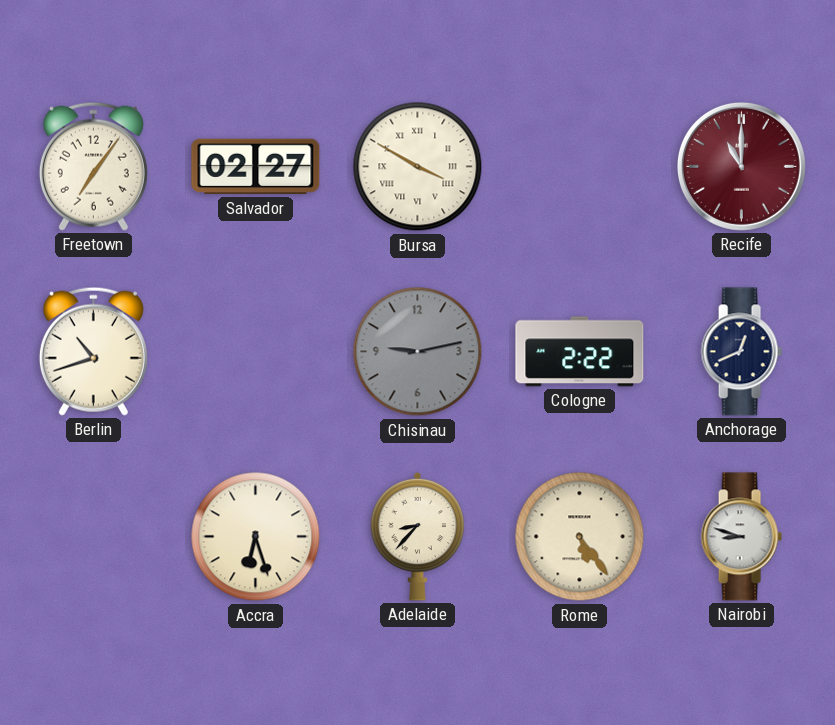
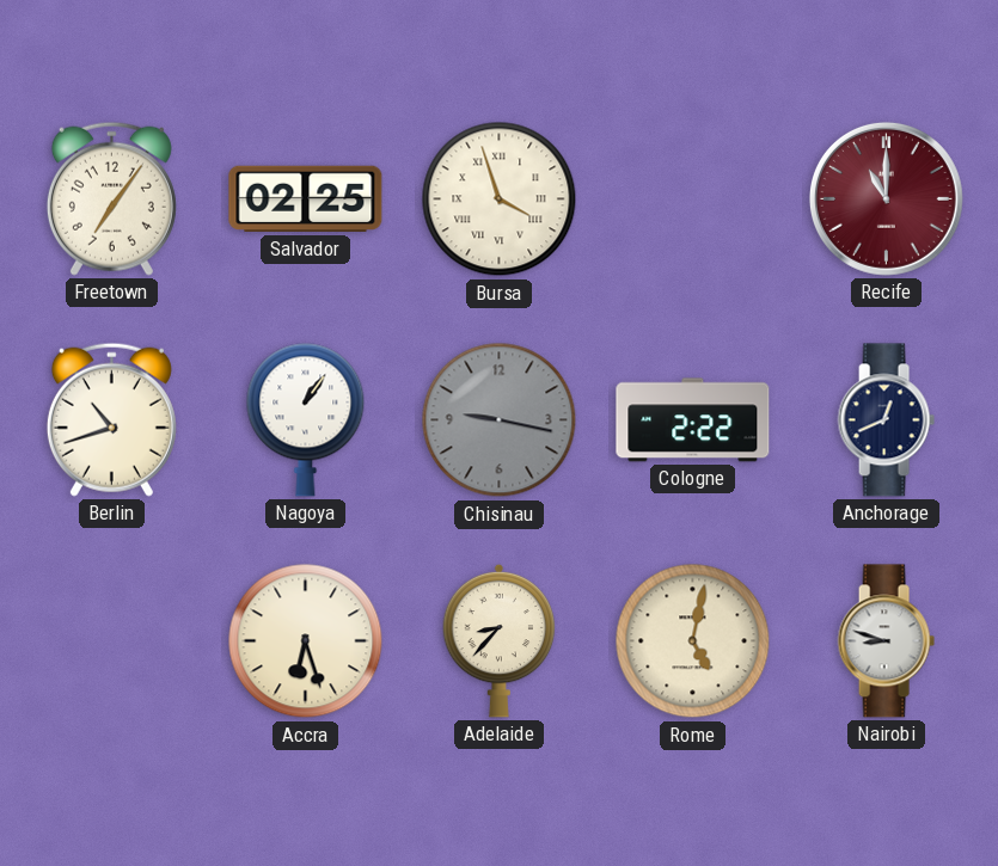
Salvador: 02:27 -> 02:25 (306, 199)
Bursa: 3:50 -> 3:57 (500, 199)
Nagoya: none -> 1:06 (306, 419)
Chisinau: 9:13 -> 9:17 (500, 420)
Rome: 5:24 -> 5:02 (693, 641)
